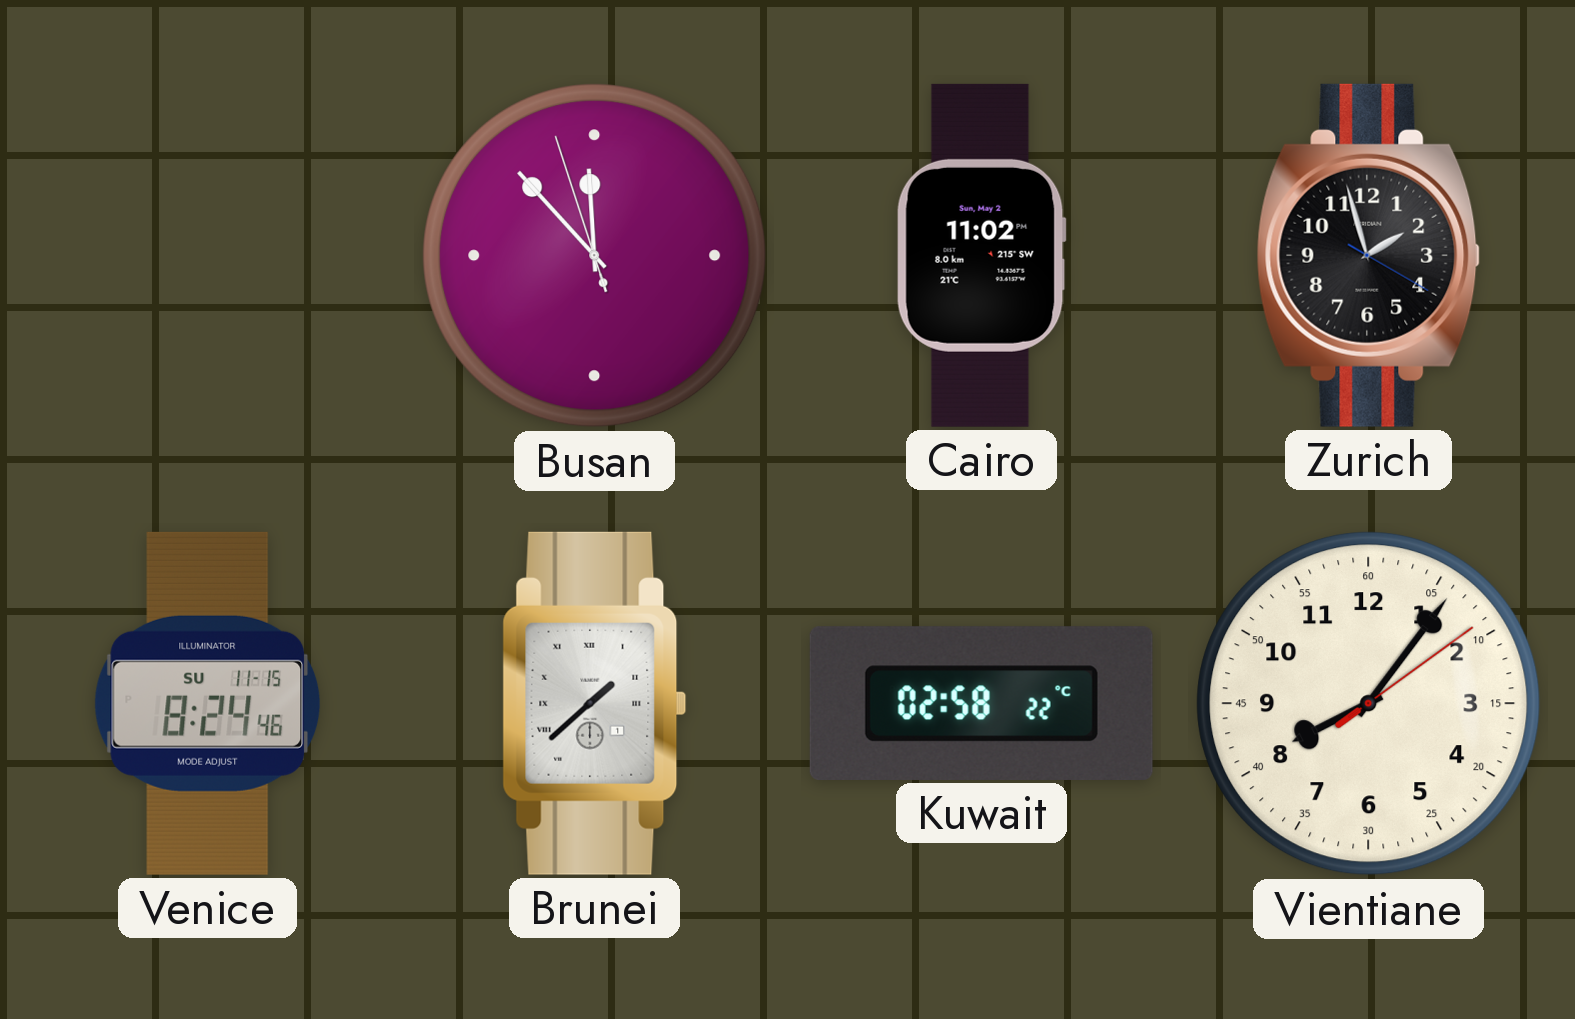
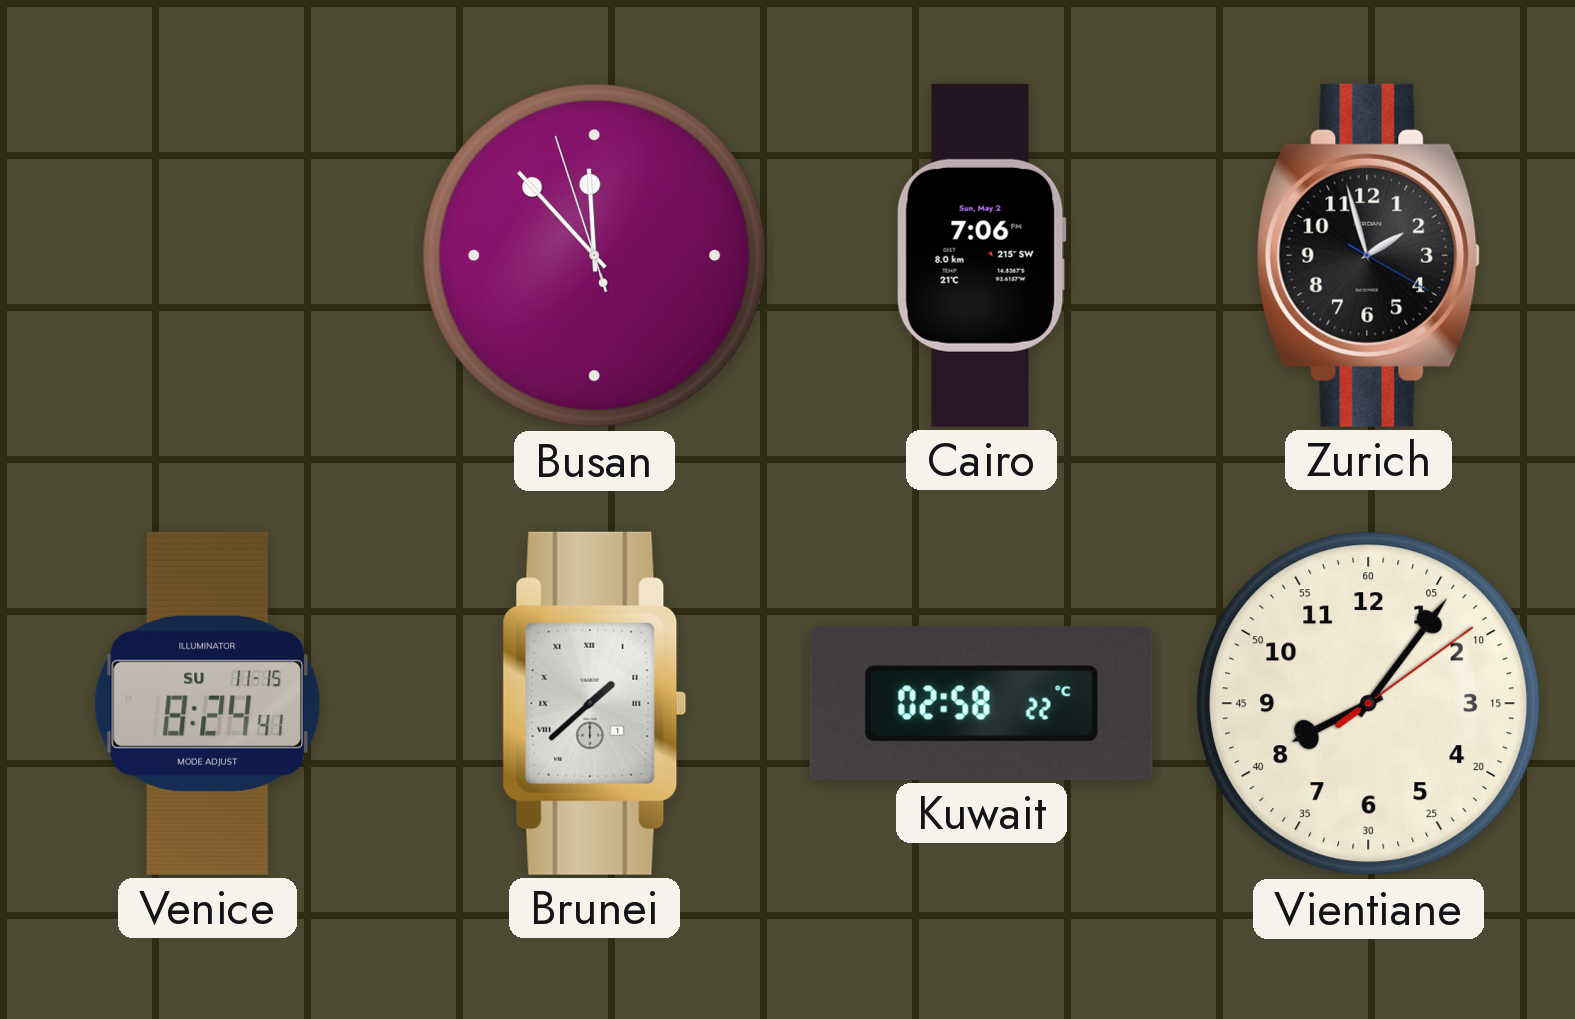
Cairo: 11:02 -> 7:06 (981, 255)
Venice: 8:24:46 -> 8:24:41 (208, 703)
